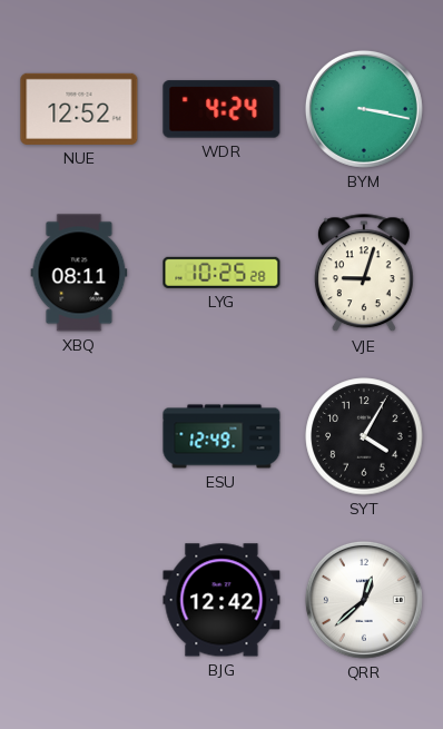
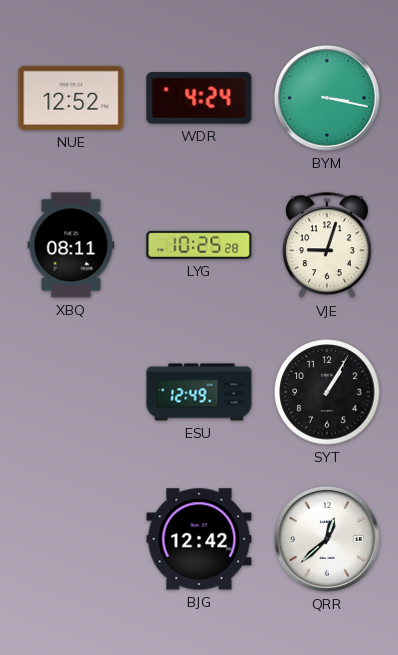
SYT: 4:05 -> 1:05 (327, 392)
